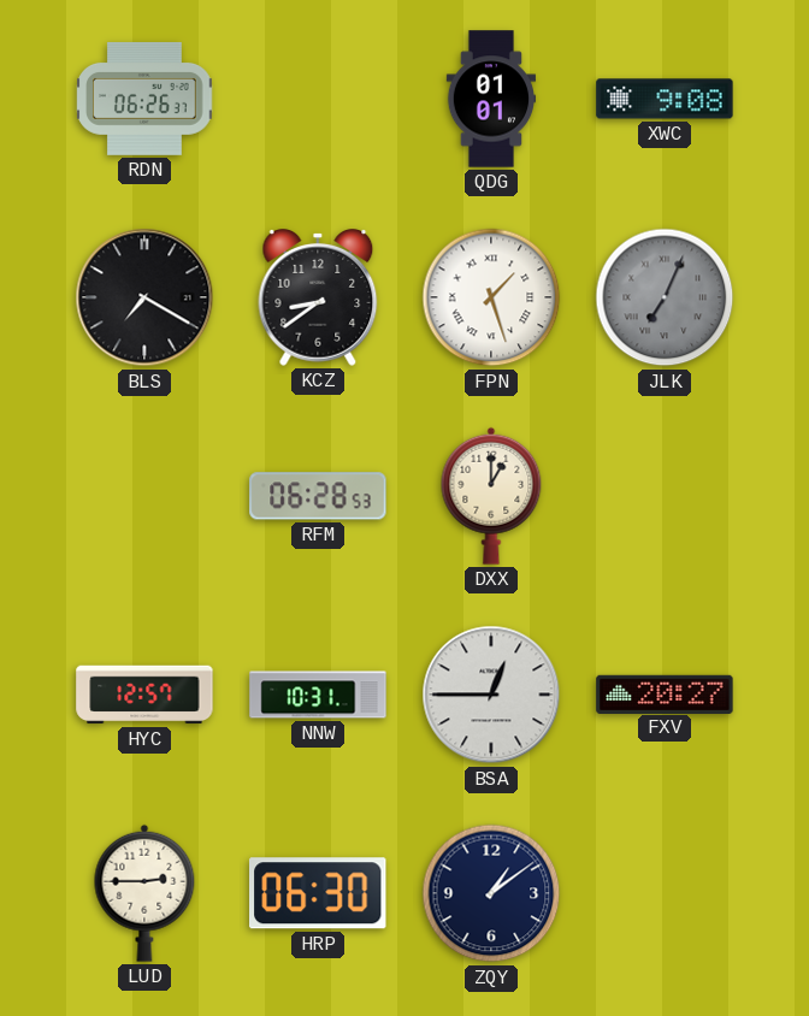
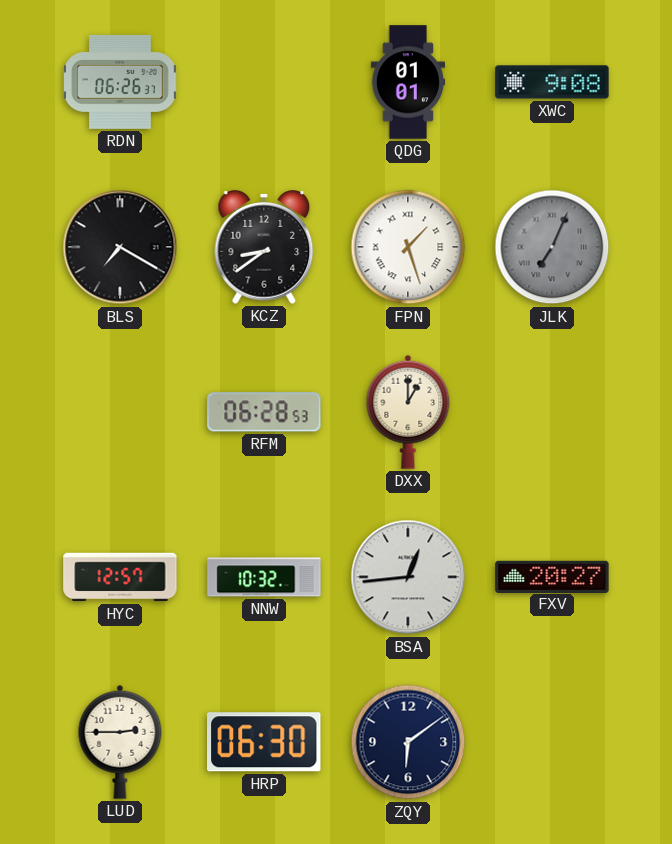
NNW: 10:31 -> 10:32 (264, 577)
BSA: 12:45 -> 12:44 (408, 577)
ZQY: 1:09 -> 6:09 (408, 742)
